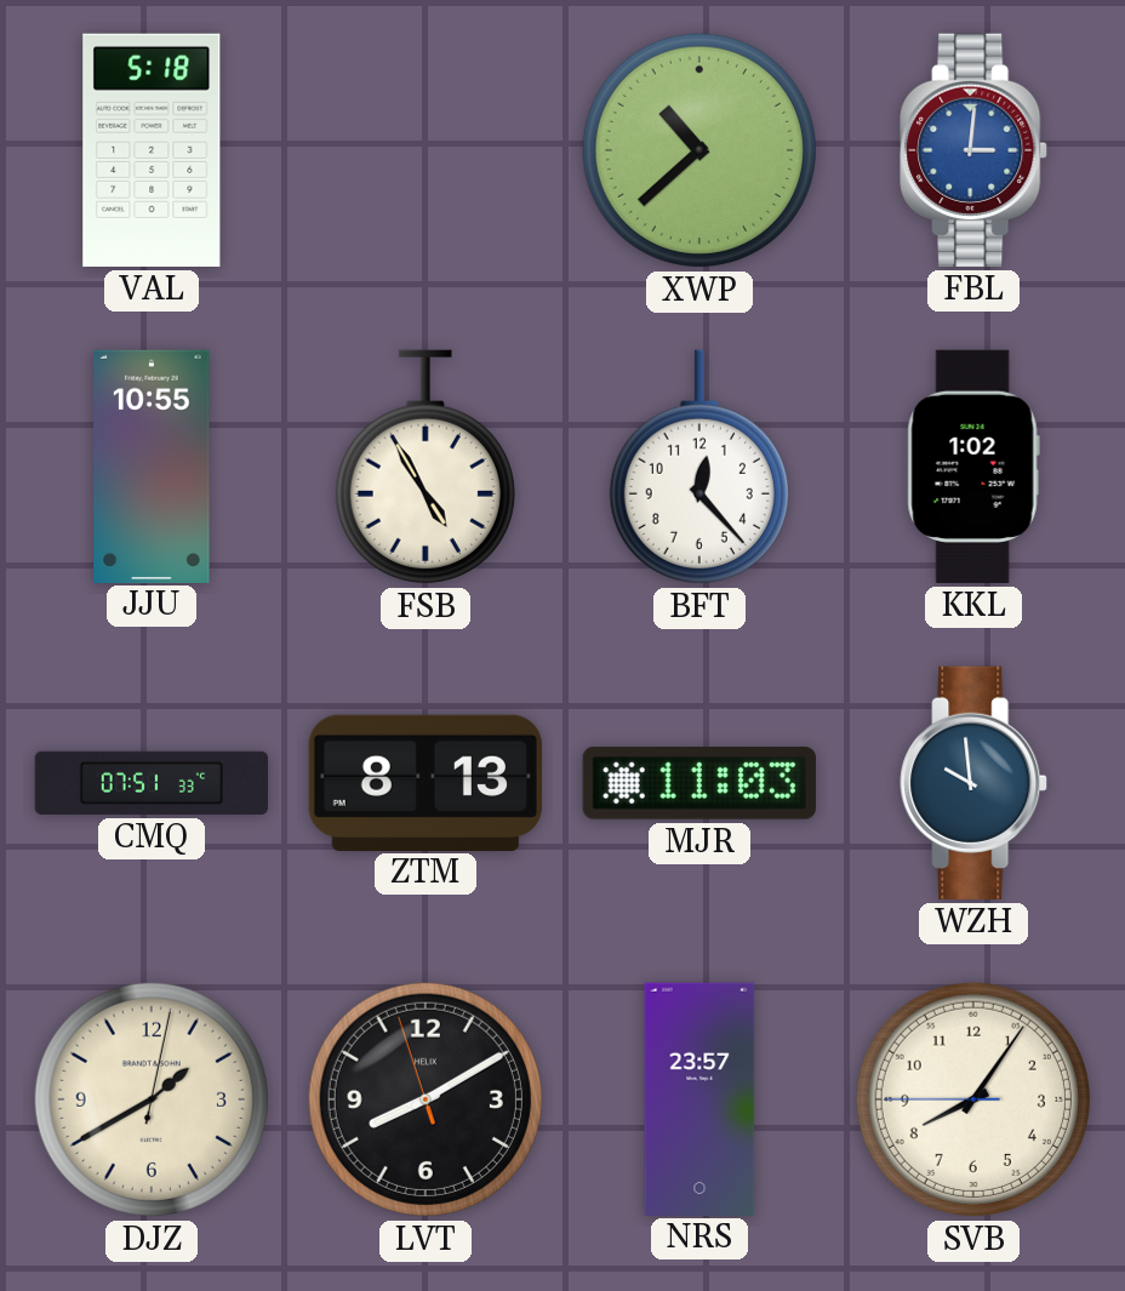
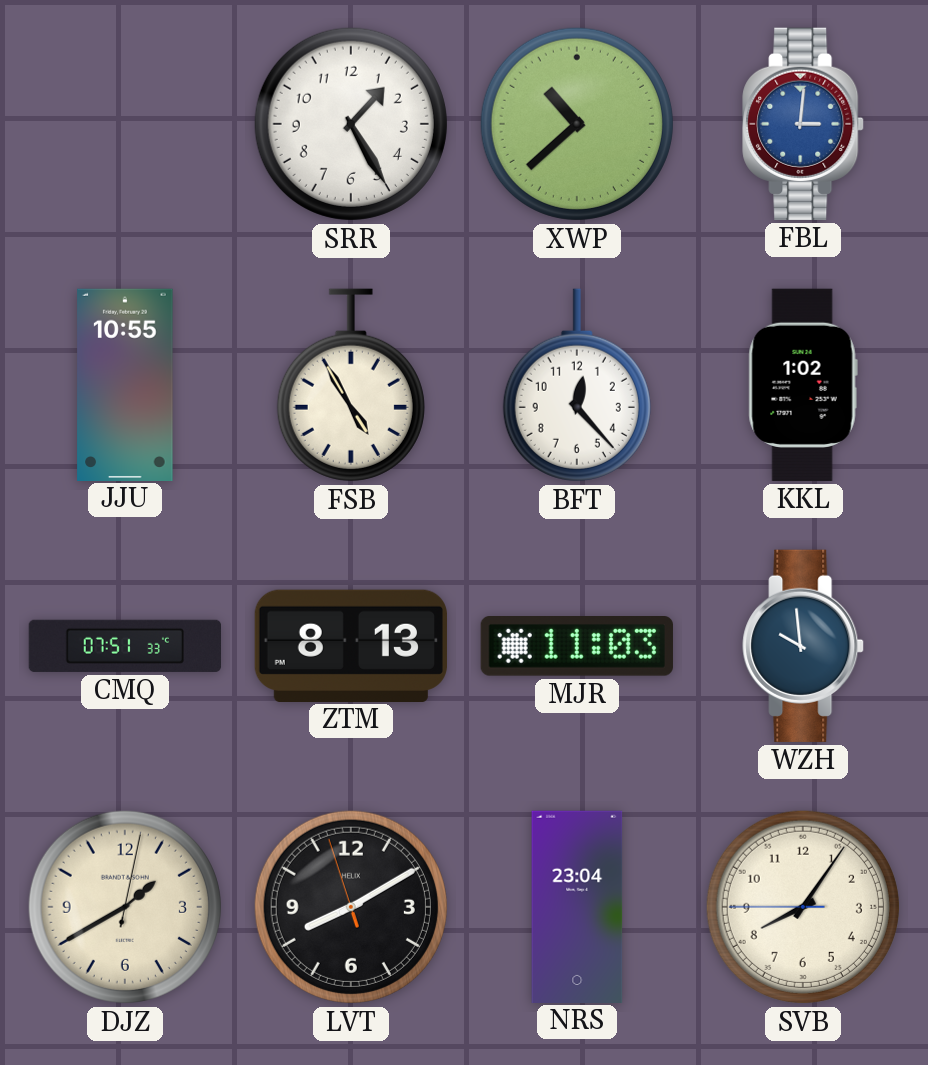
VAL: 5:18 -> none (152, 150)
SRR: none -> 1:25 (351, 124)
NRS: 23:57 -> 23:04 (577, 906)
